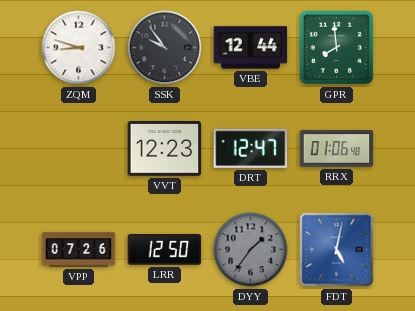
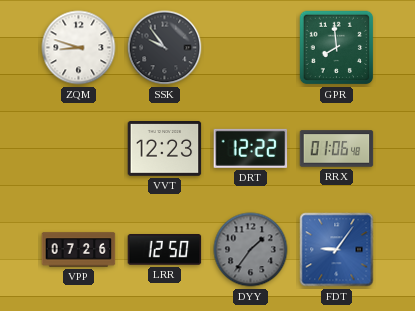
VBE: 12:44 -> none (251, 48)
DRT: 12:47 -> 12:22 (251, 148)
FDT: 5:02 -> 9:06 (337, 250)
